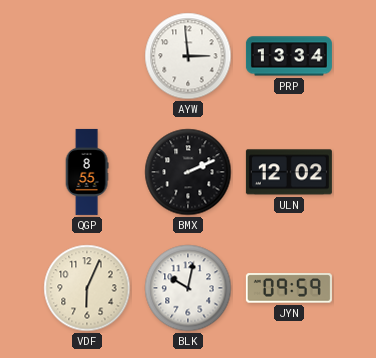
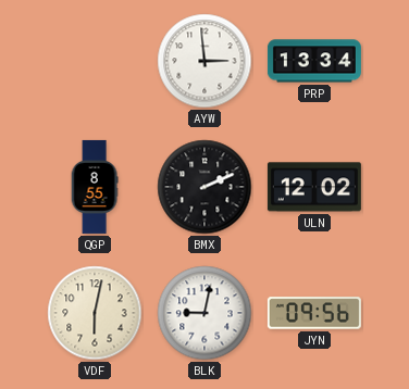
VDF: 6:04 -> 6:02 (95, 313)
BLK: 10:02 -> 9:02 (205, 313)
JYN: 09:59 -> 09:56 (314, 313)
